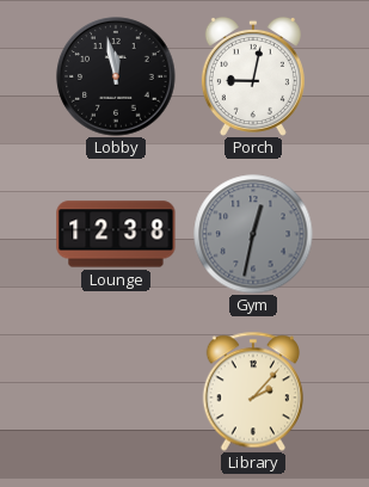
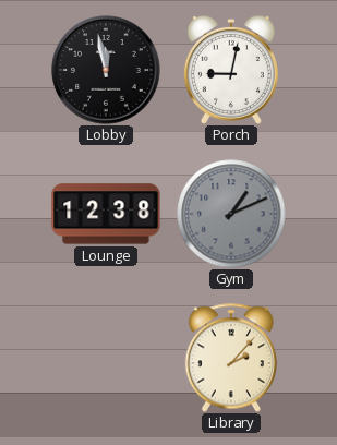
Gym: 12:32 -> 1:11 (231, 214)
